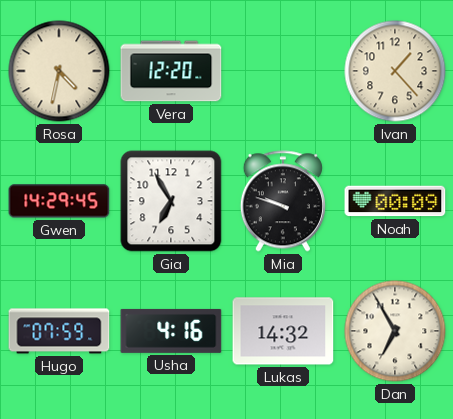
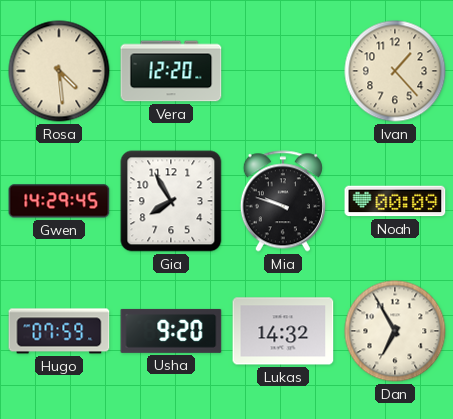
Rosa: 4:32 -> 4:29 (59, 71)
Gia: 6:55 -> 7:55 (171, 201)
Usha: 4:16 -> 9:20 (171, 331)
